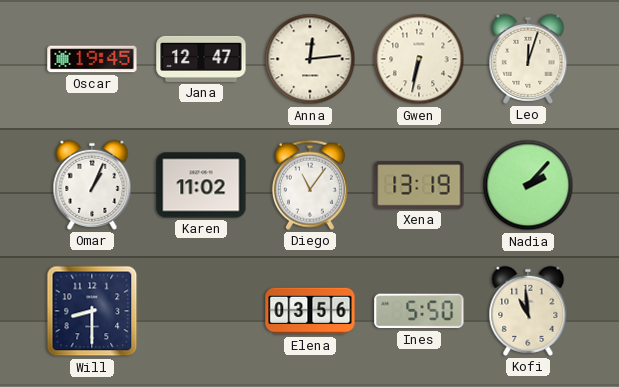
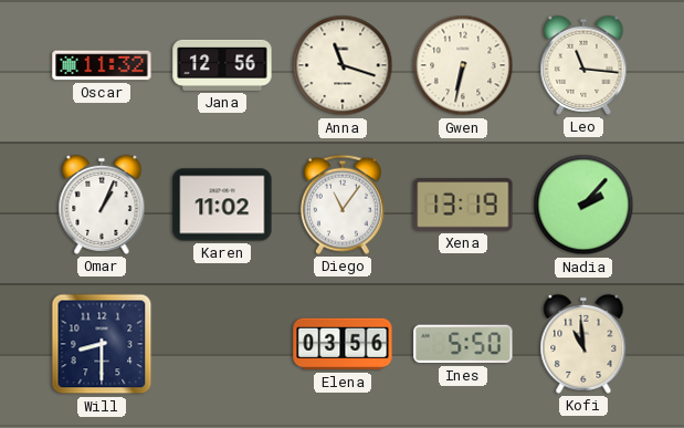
Oscar: 19:45 -> 11:32 (102, 65)
Jana: 12:47 -> 12:56 (222, 65)
Anna: 12:14 -> 11:18 (343, 65)
Leo: 12:03 -> 11:16 (583, 65)
